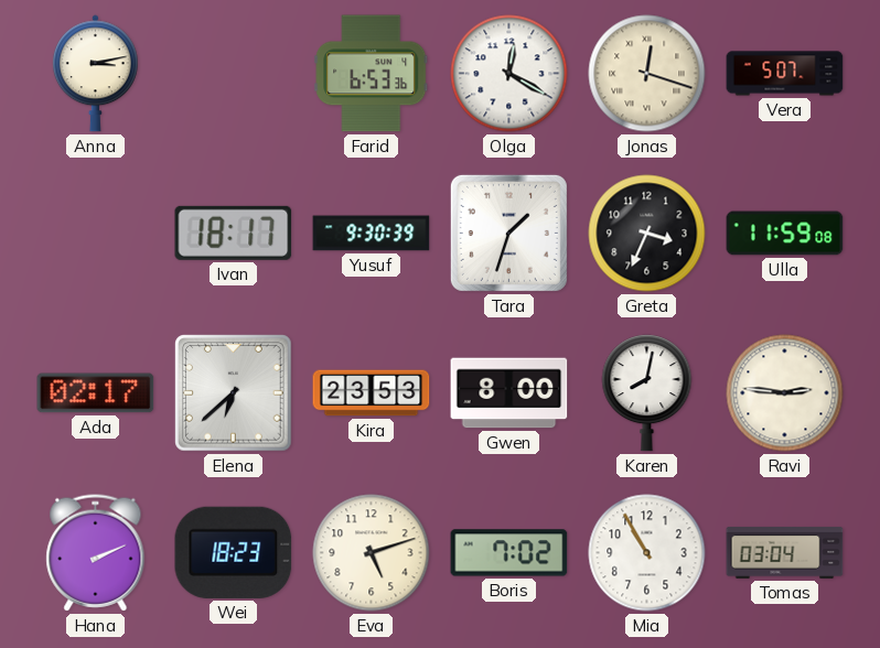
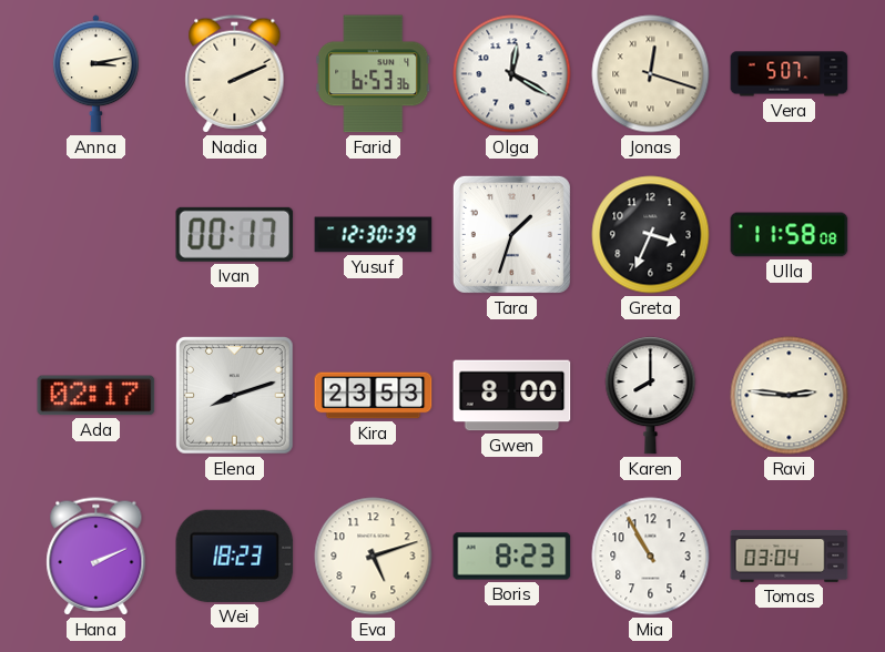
Nadia: none -> 2:11 (235, 74)
Ivan: 18:17 -> 00:17 (235, 234)
Yusuf: 9:30 -> 12:30 (374, 235)
Ulla: 11:59 -> 11:58 (790, 235)
Elena: 6:38 -> 8:12 (235, 396)
Karen: 8:02 -> 8:00 (651, 396)
Boris: 7:02 -> 8:23 (512, 557)
